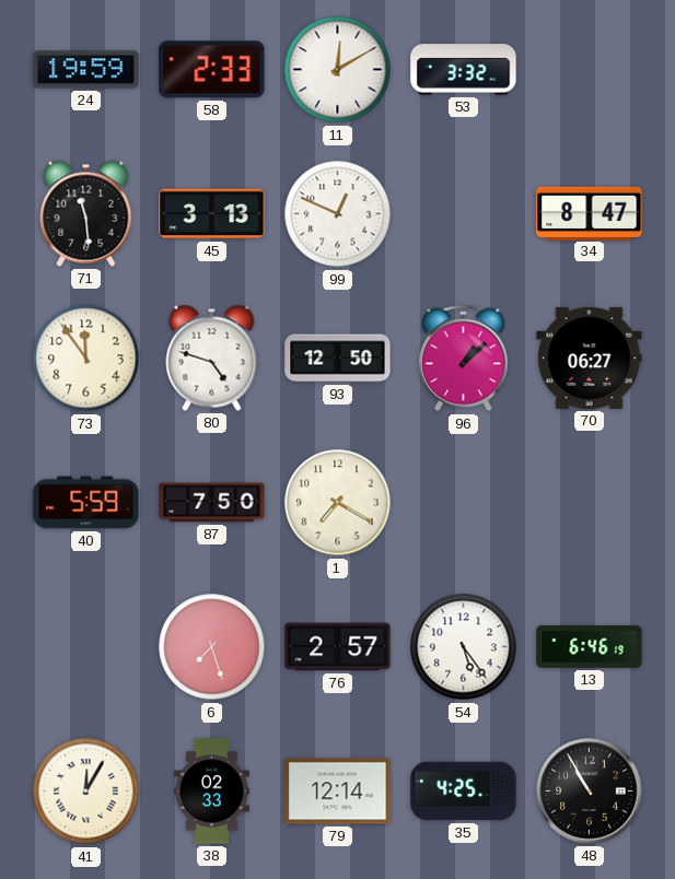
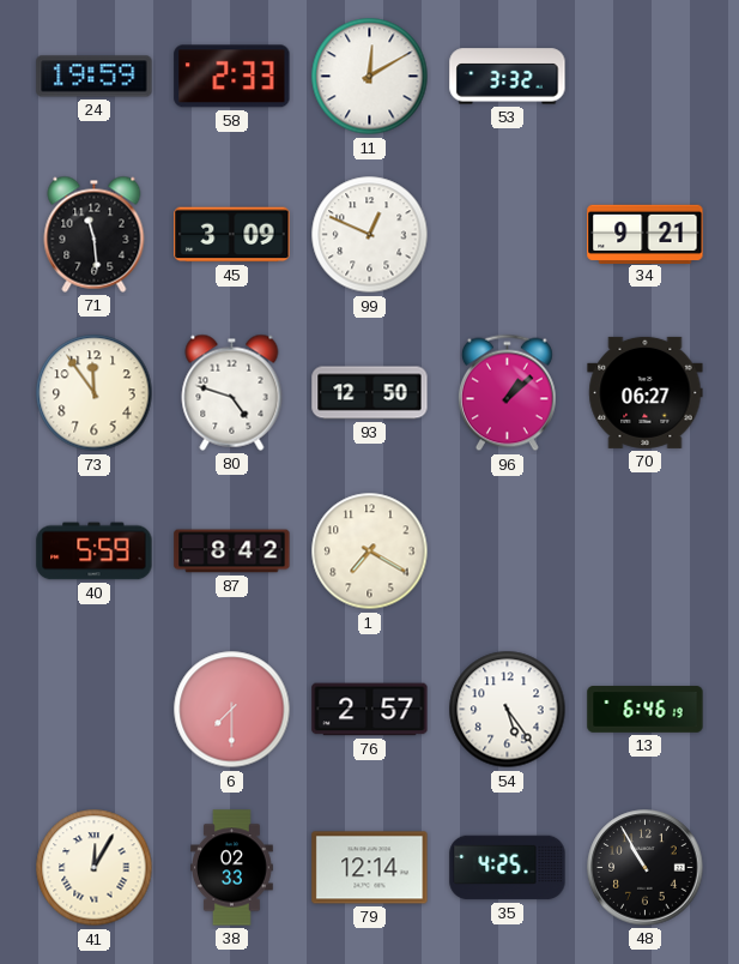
45: 3:13 -> 3:09 (232, 235)
34: 8:47 -> 9:21 (646, 234)
87: 7:50 -> 8:42 (232, 552)
6: 7:27 -> 7:30 (232, 710)
